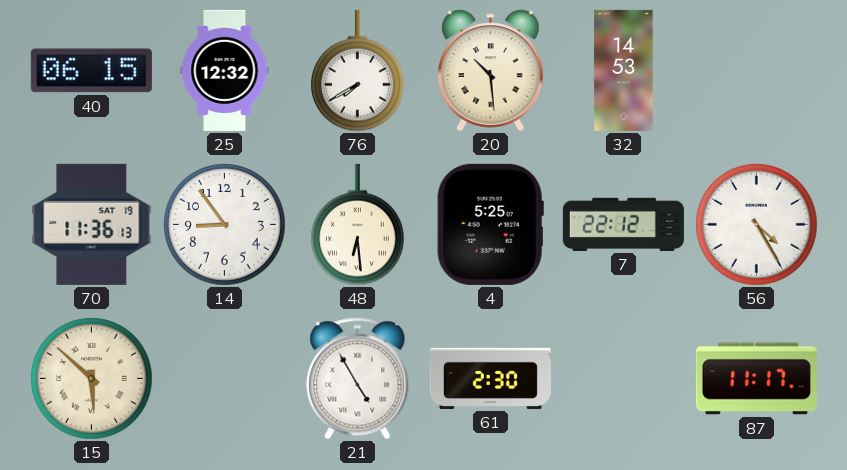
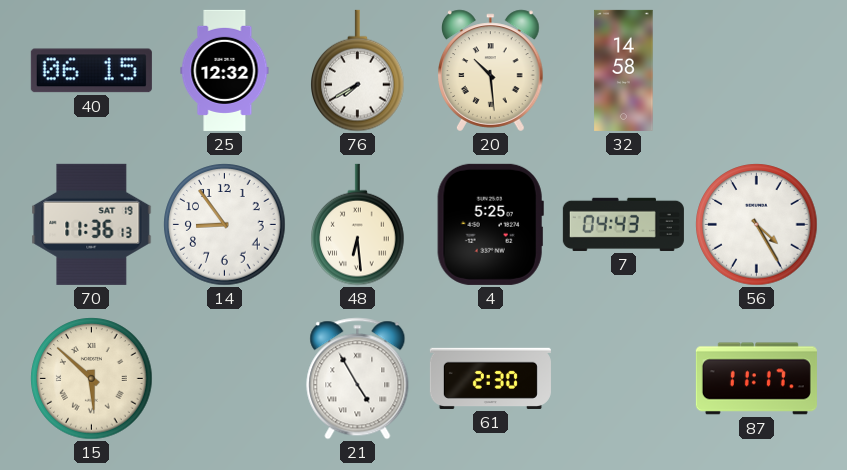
32: 14:53 -> 14:58 (624, 70)
7: 22:12 -> 04:43 (623, 224)
